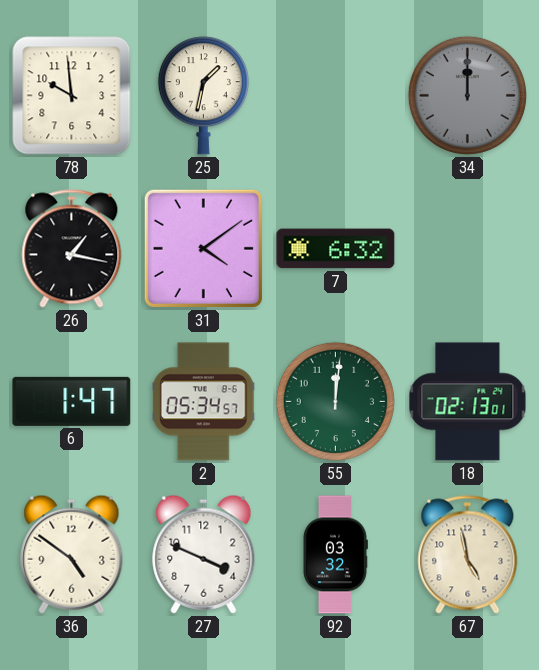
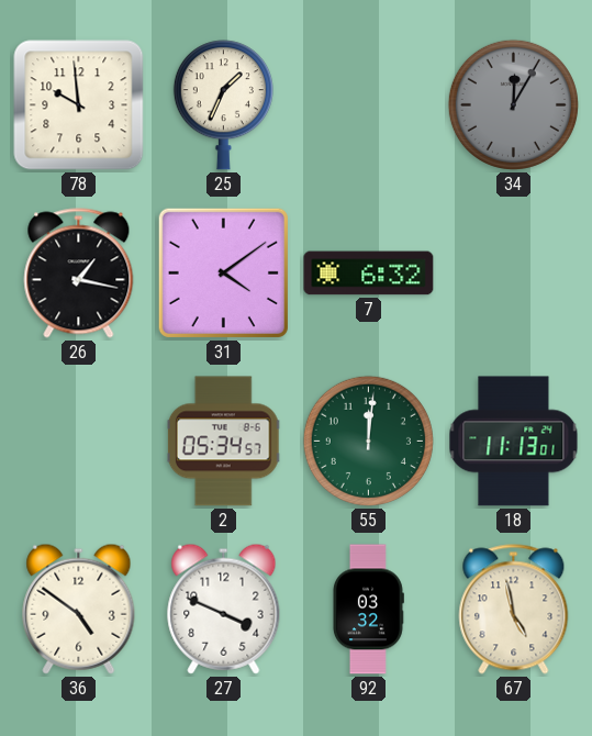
25: 1:32 -> 1:34 (223, 105)
34: 12:00 -> 12:05 (513, 104)
6: 1:47 -> none (72, 401)
18: 02:13 -> 11:13 (514, 442)
